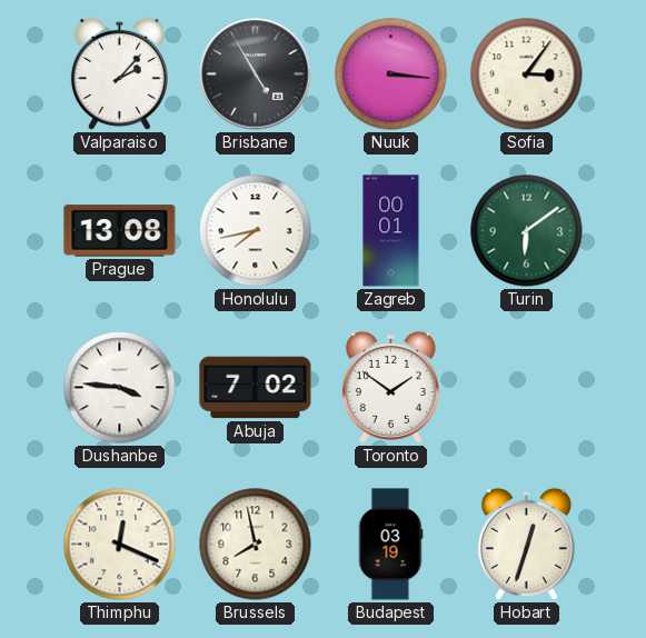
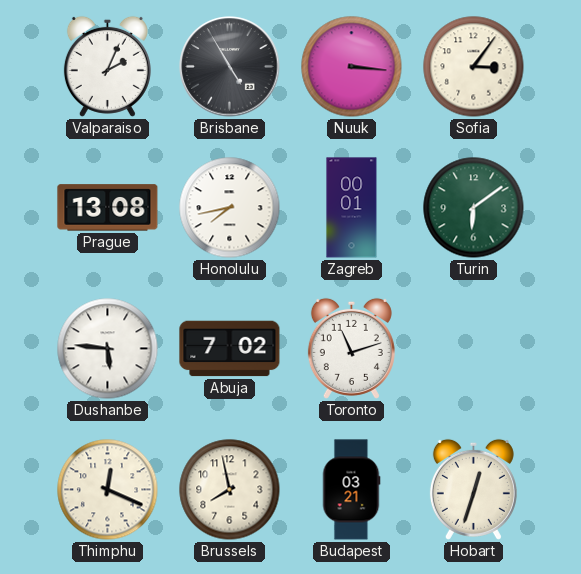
Valparaiso: 2:07 -> 2:04 (107, 66)
Dushanbe: 3:46 -> 5:46 (108, 349)
Toronto: 1:51 -> 11:12 (351, 348)
Budapest: 03:19 -> 03:21 (351, 490)
